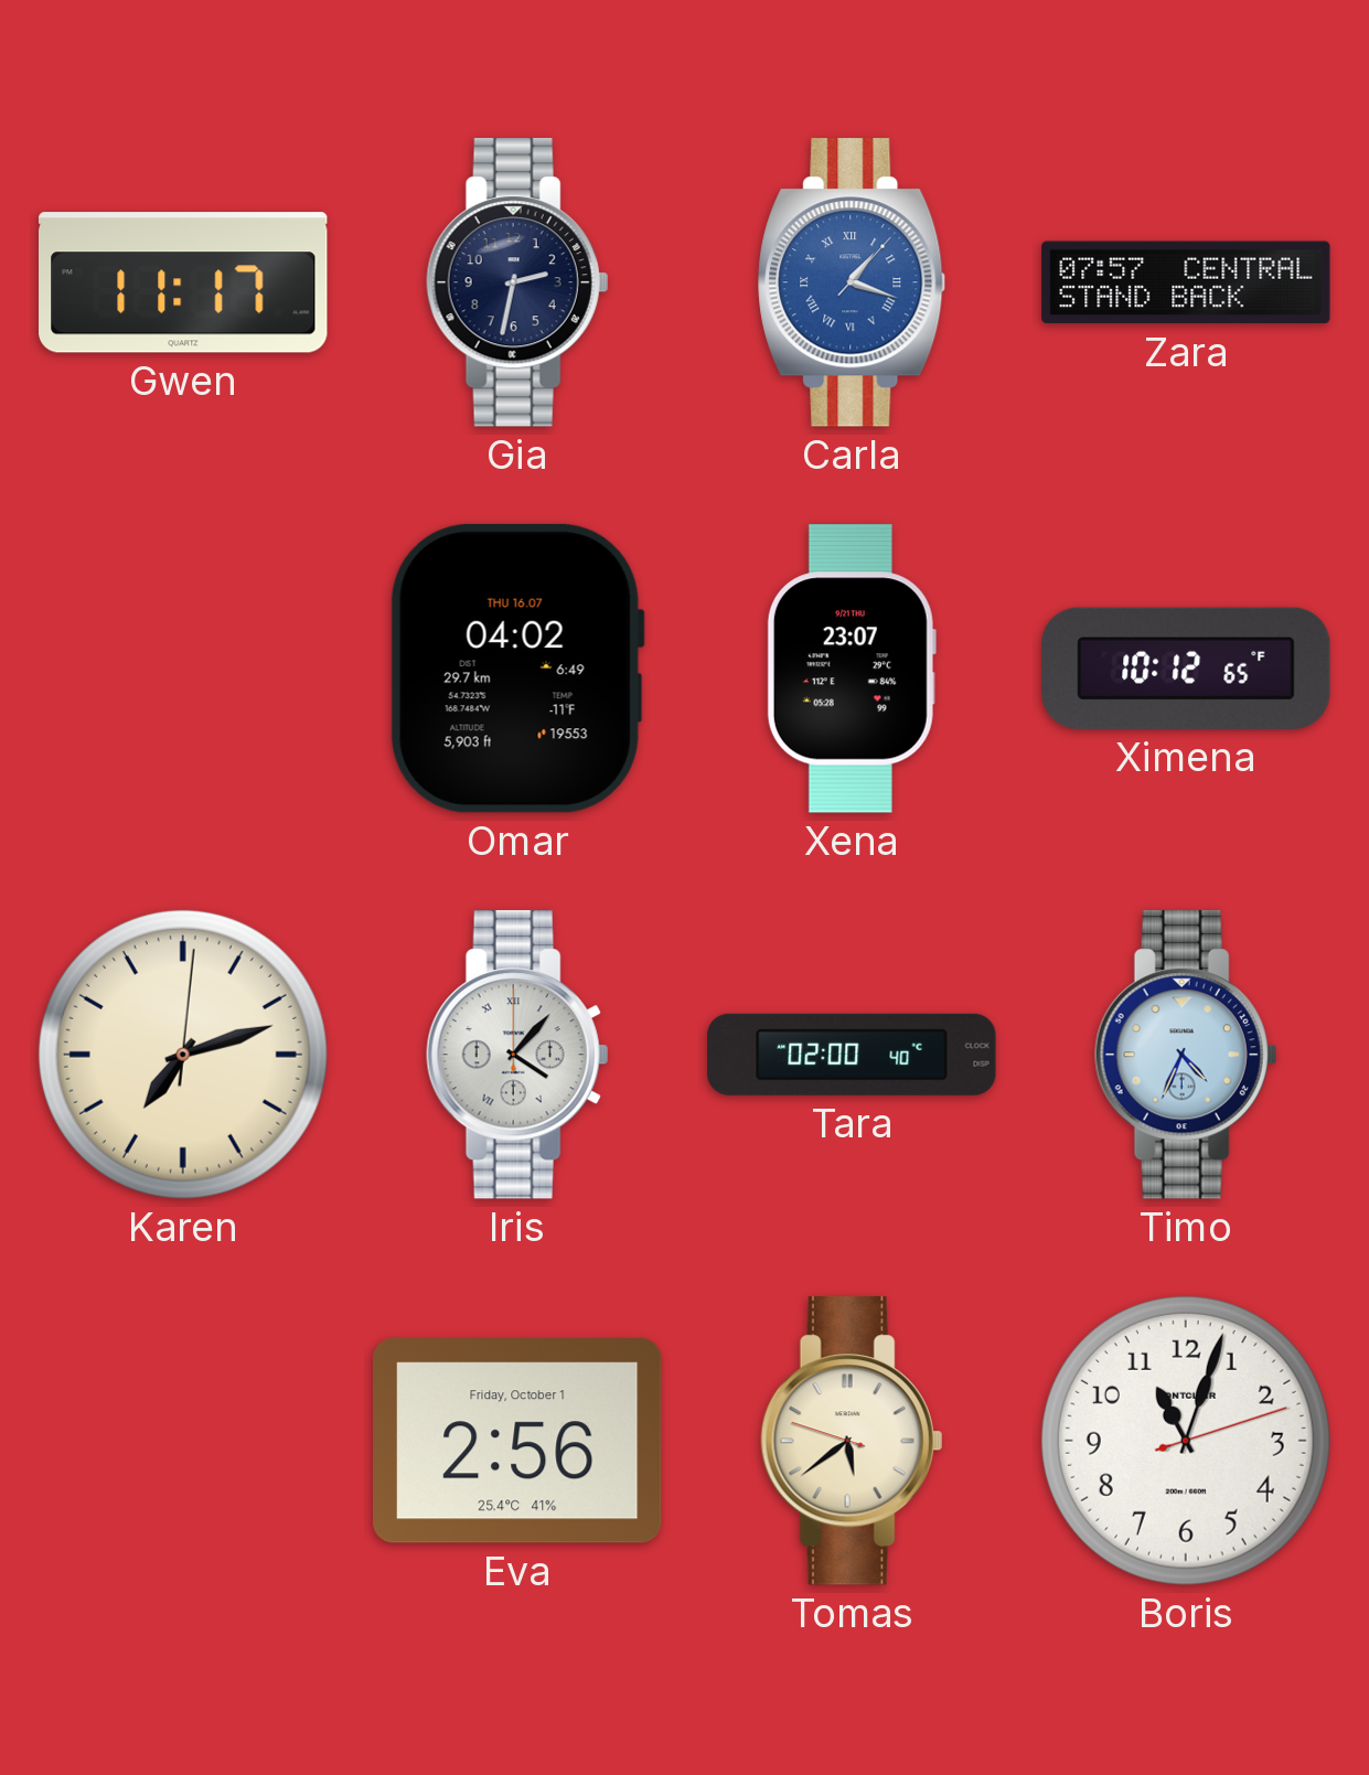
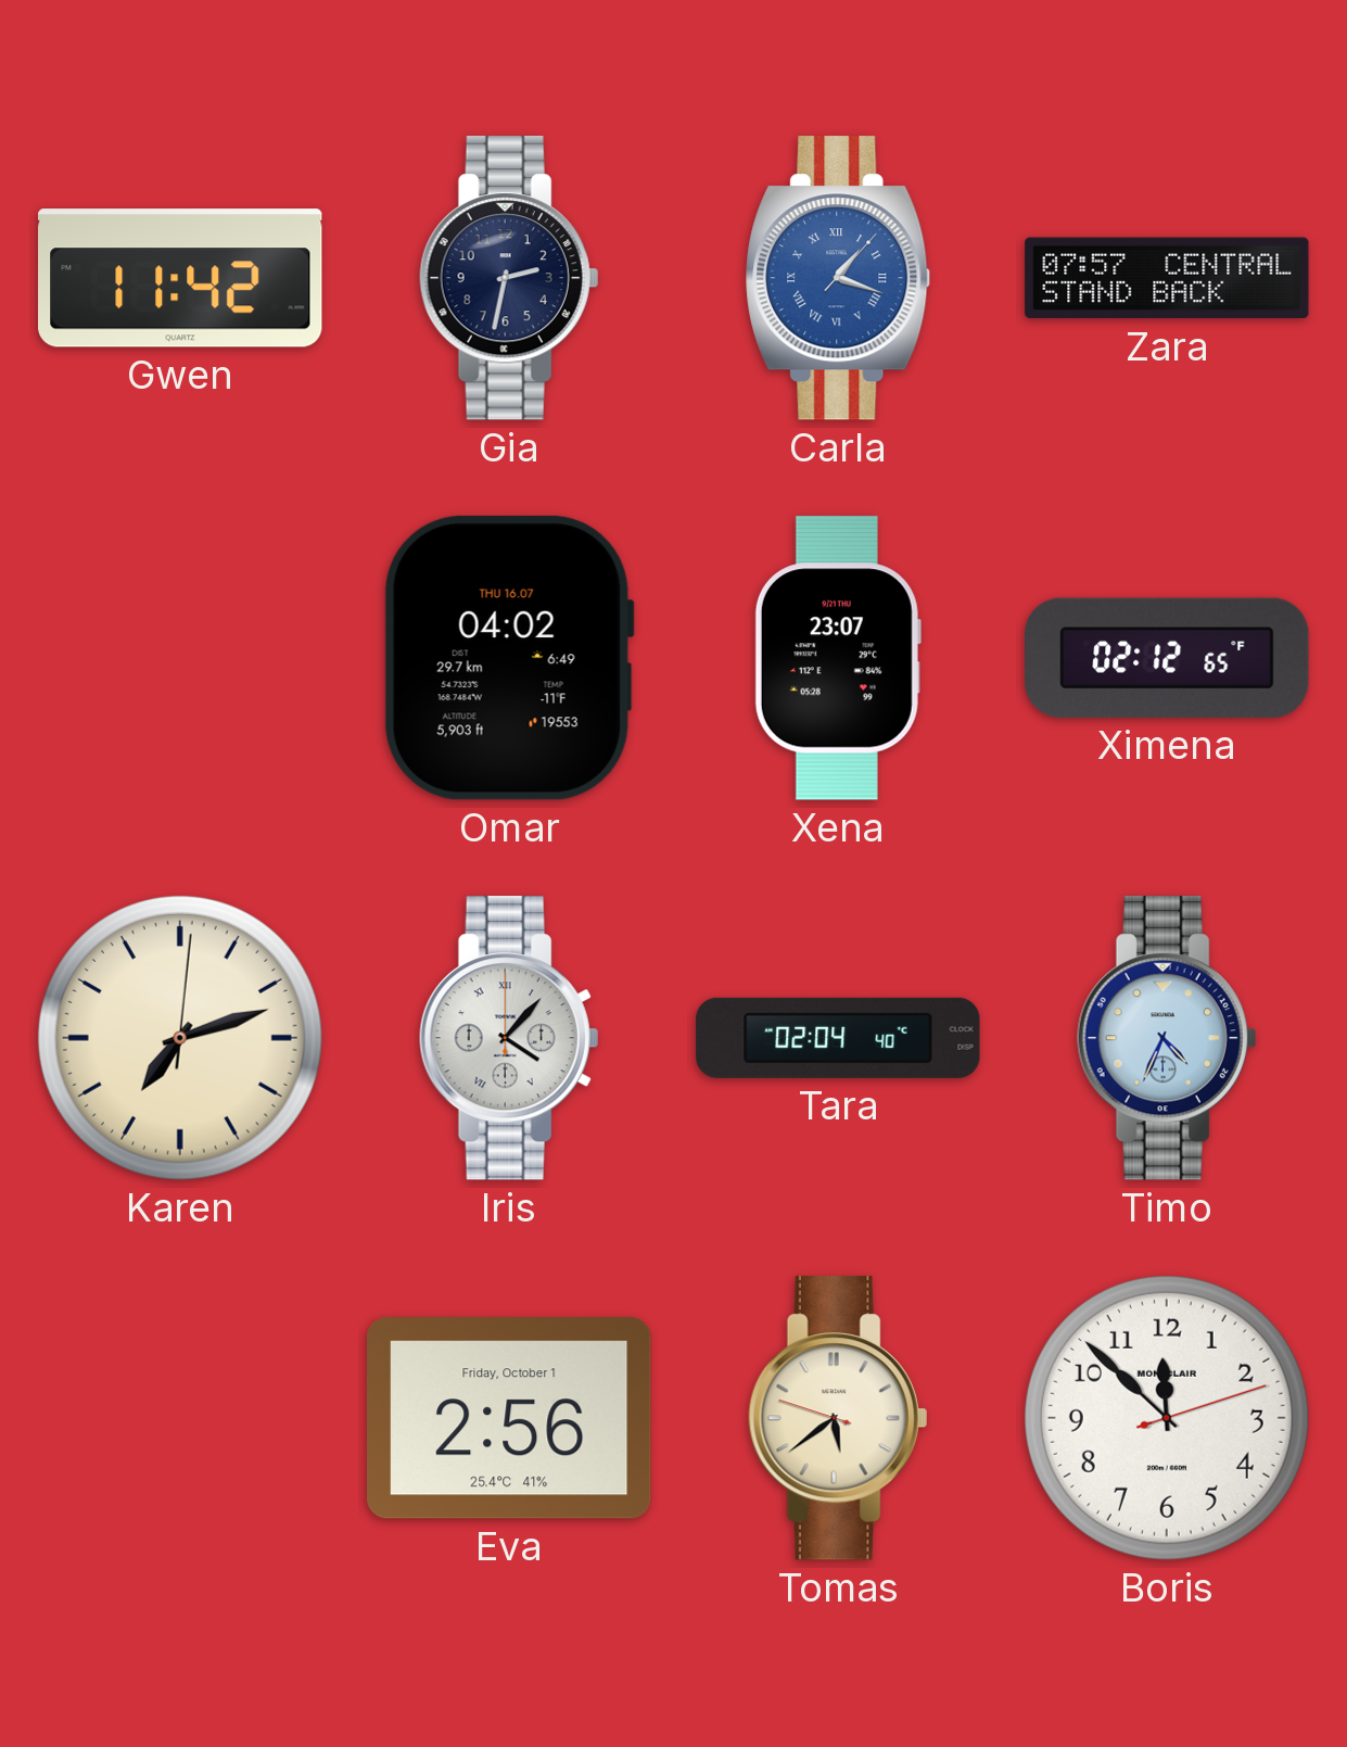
Gwen: 11:17 -> 11:42 (180, 278)
Ximena: 10:12 -> 02:12 (1167, 658)
Tara: 02:00 -> 02:04 (838, 1038)
Boris: 11:03 -> 11:52 (1167, 1418)
